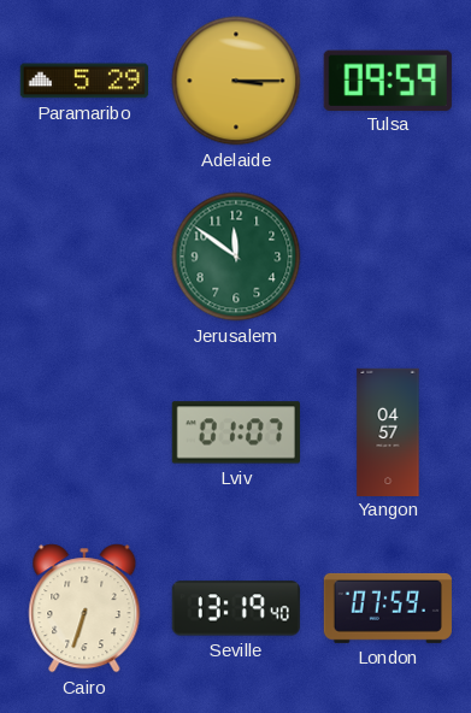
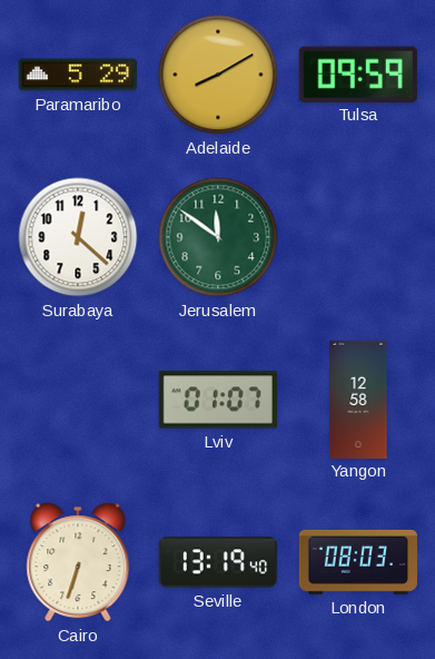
Adelaide: 3:15 -> 8:10 (218, 75)
Surabaya: none -> 12:22 (78, 237)
Yangon: 04:57 -> 12:58 (358, 399)
London: 07:59 -> 08:03 (358, 562)
